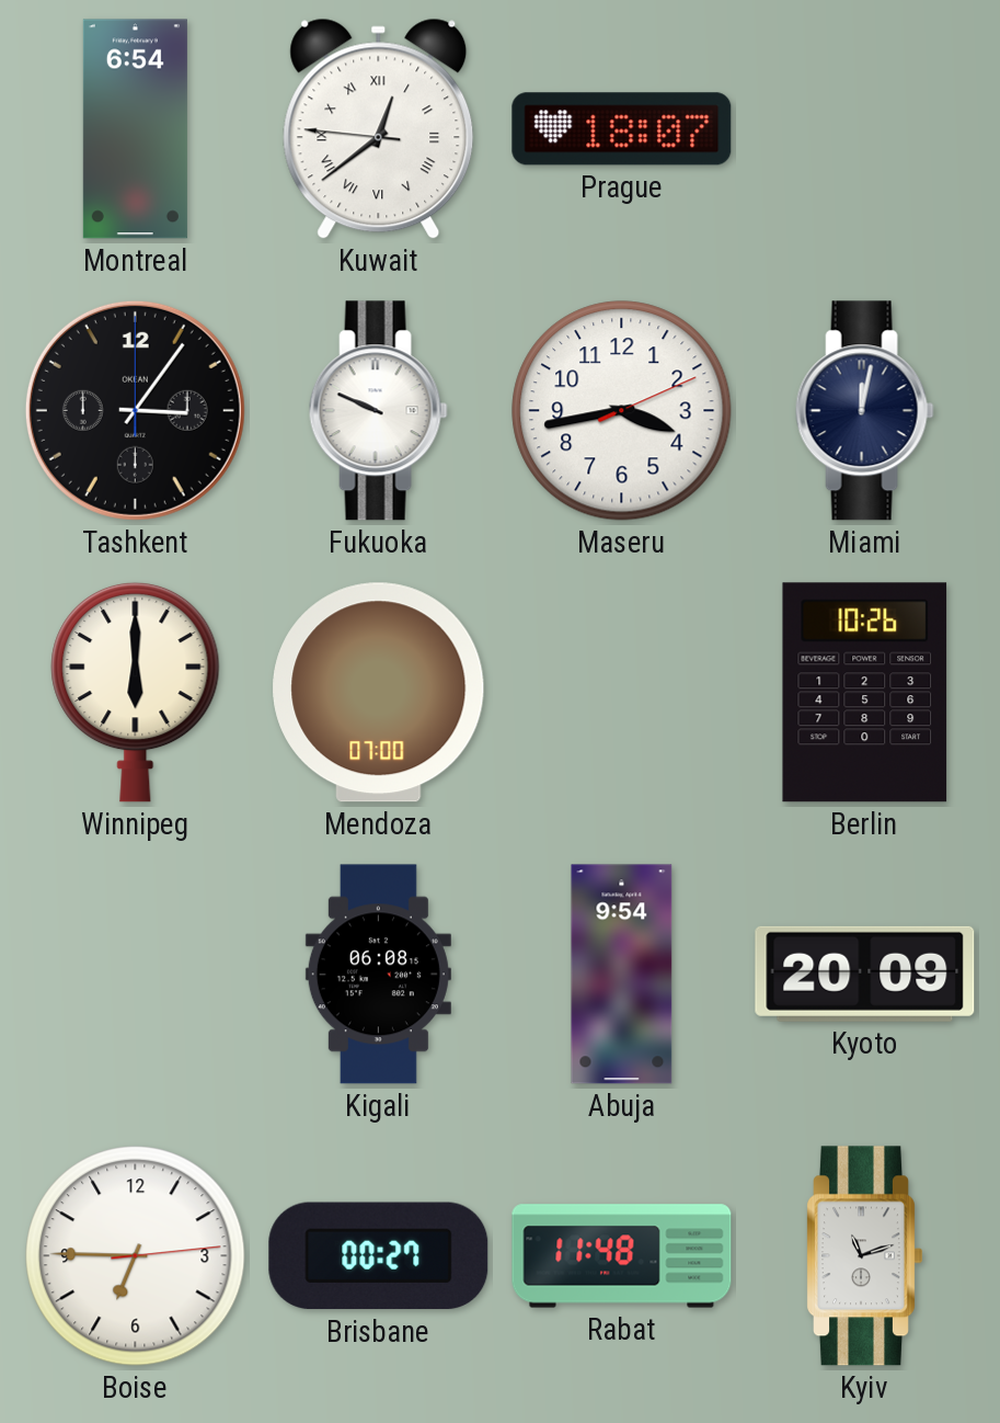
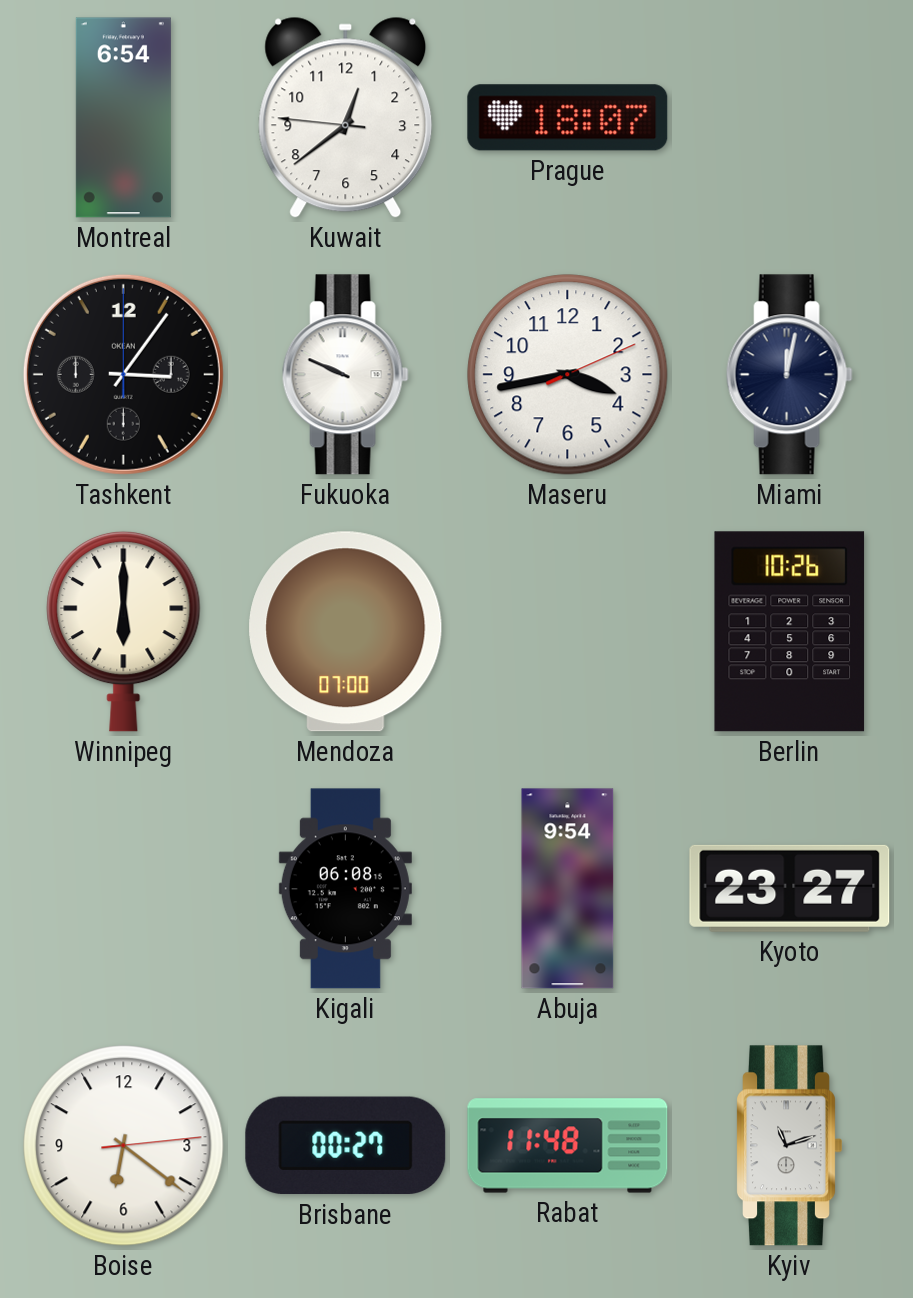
Kuwait numerals: Roman -> Arabic (346, 117)
Kyoto: 20:09 -> 23:27 (790, 888)
Boise: 6:45 -> 6:21 (124, 1146)
